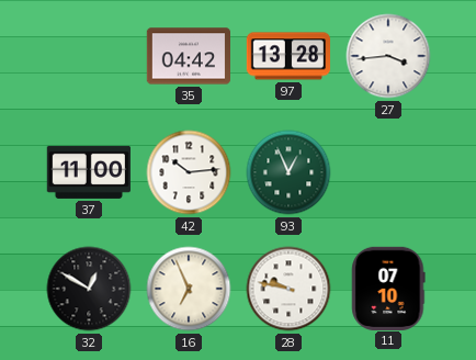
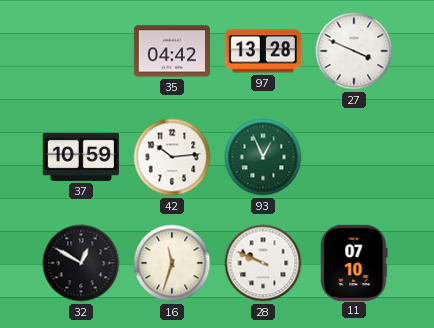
27: 3:44 -> 3:49 (354, 51)
37: 11:00 -> 10:59 (81, 157)
16: 6:56 -> 11:33 (172, 263)
28: 9:47 -> 9:49 (263, 263)
